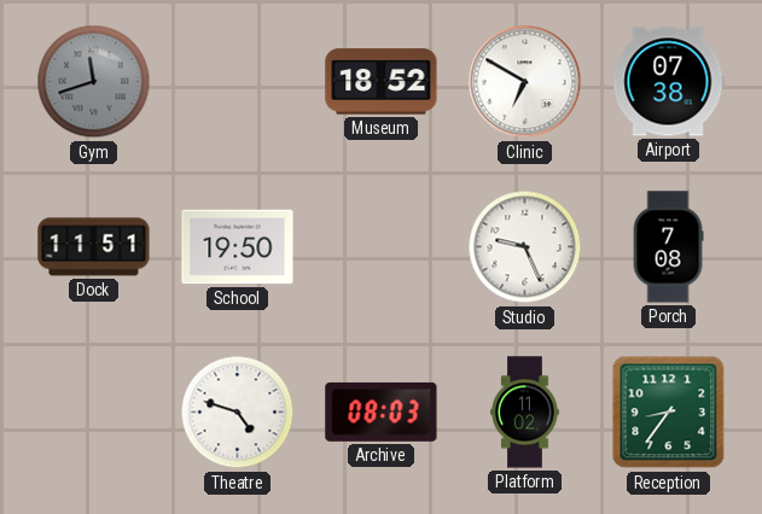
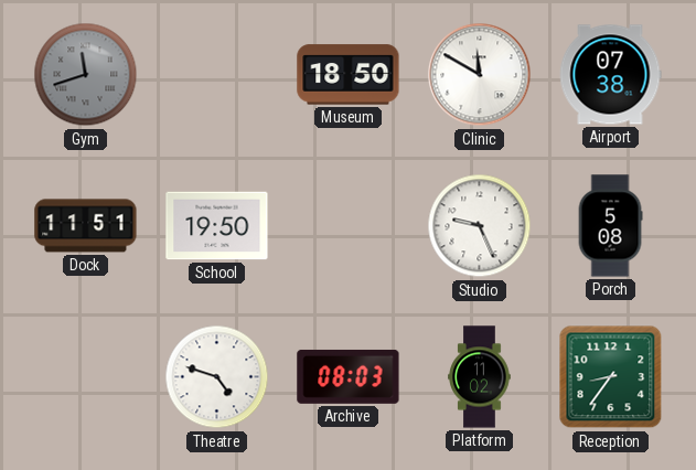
Museum: 18:52 -> 18:50 (349, 75)
Clinic: 6:50 -> 11:50 (480, 75)
Porch: 7:08 -> 5:08 (610, 226)
